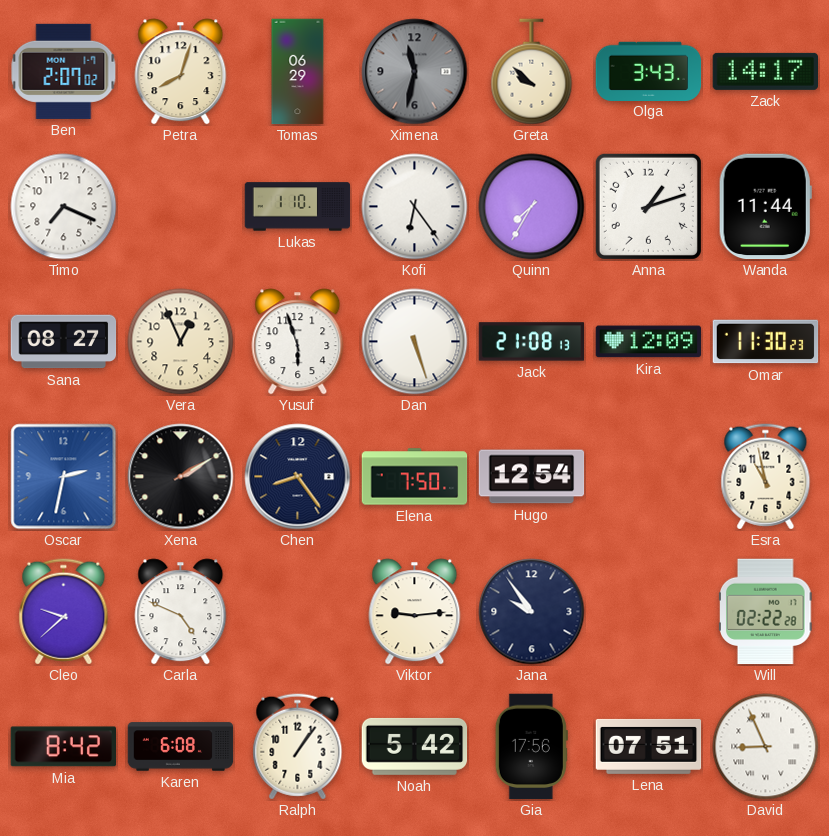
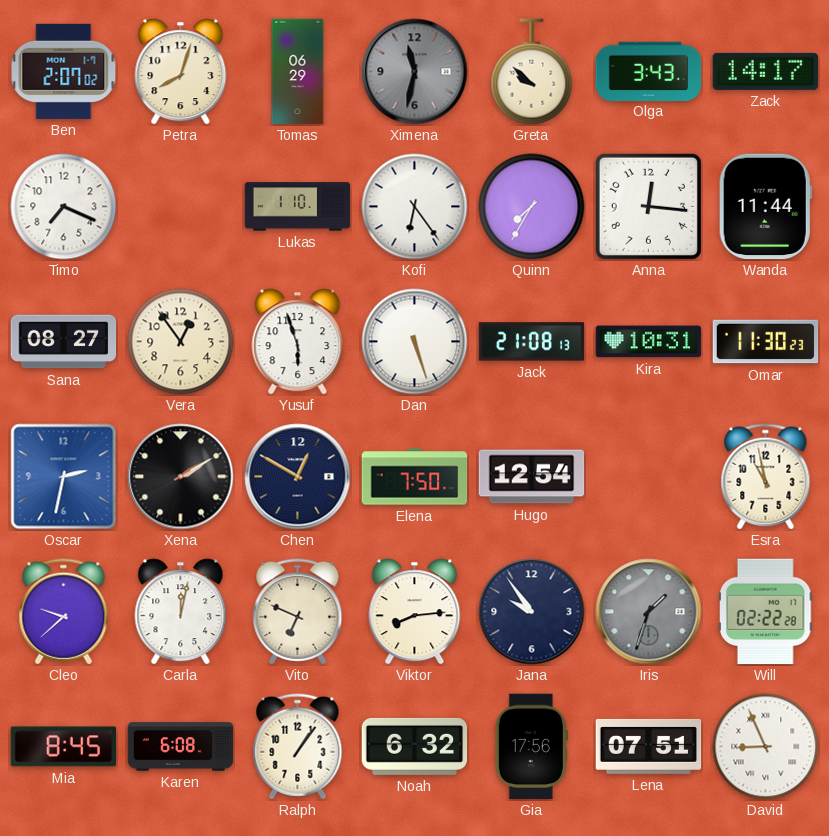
Anna: 1:12 -> 12:16 (648, 206)
Vera: 12:56 -> 12:54 (181, 342)
Kira: 12:09 -> 10:31 (649, 342)
Chen: 8:24 -> 12:50 (298, 477)
Carla: 4:49 -> 12:02 (181, 612)
Vito: none -> 6:49 (298, 612)
Viktor: 9:14 -> 8:14 (415, 612)
Iris: none -> 1:33 (649, 612)
Mia: 8:42 -> 8:45 (64, 747)
Noah: 5:42 -> 6:32 (415, 746)
